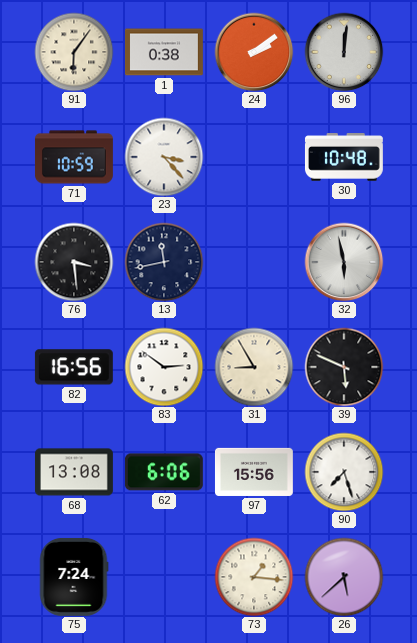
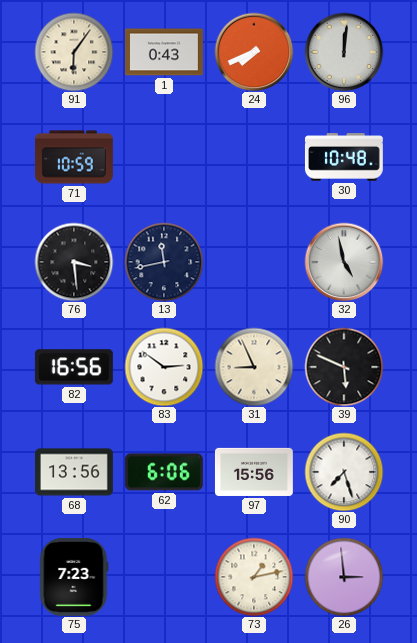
1: 0:38 -> 0:43 (164, 52)
24: 2:09 -> 7:41 (254, 52)
23: 3:23 -> none (164, 157)
32: 5:58 -> 4:58 (344, 262)
31: 8:55 -> 8:56 (254, 367)
68: 13:08 -> 13:56 (74, 472)
75: 7:24 -> 7:23 (74, 577)
73: 1:16 -> 1:13 (254, 577)
26: 5:38 -> 2:59 (344, 577)
